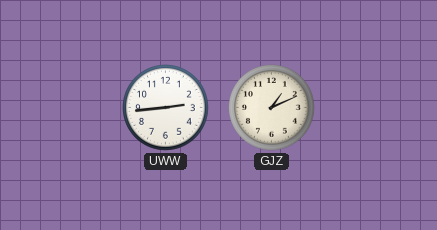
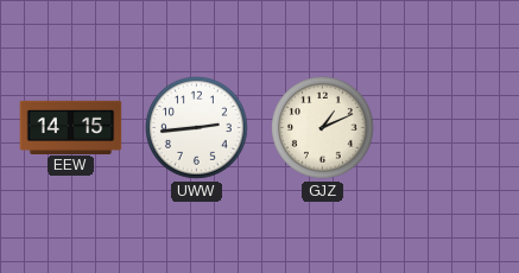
EEW: none -> 14:15 (71, 127)
